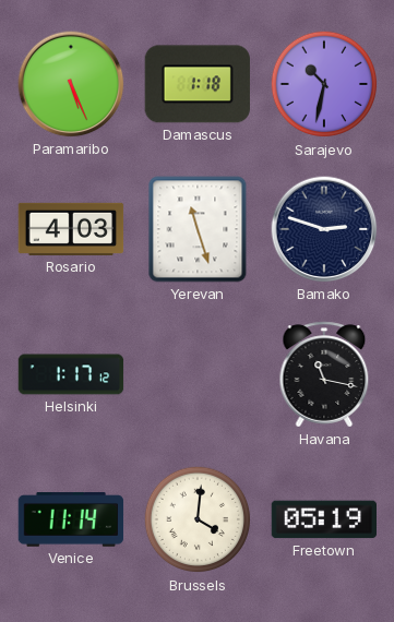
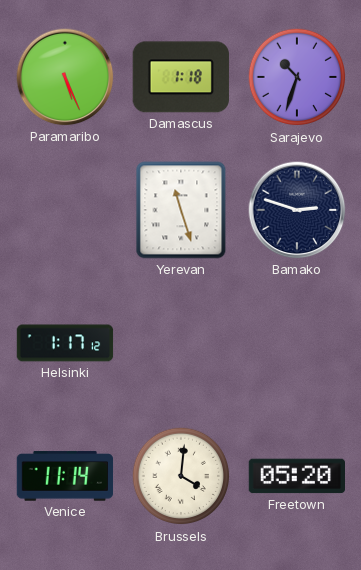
Sarajevo: 10:32 -> 10:33 (297, 77)
Rosario: 4:03 -> none (71, 229)
Havana: 11:17 -> none (324, 374)
Freetown: 05:19 -> 05:20 (296, 476)
